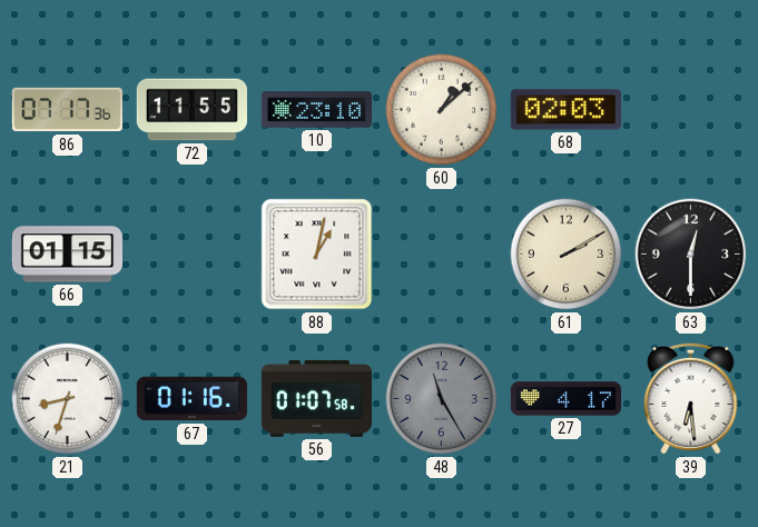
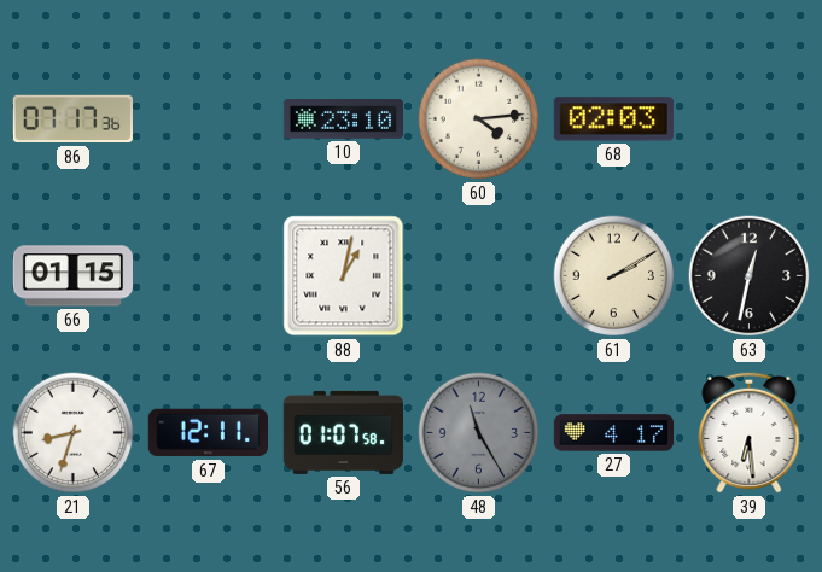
72: 11:55 -> none (191, 110)
60: 1:08 -> 4:14 (479, 119)
63: 12:30 -> 12:32 (750, 276)
67: 01:16 -> 12:11 (208, 433)
